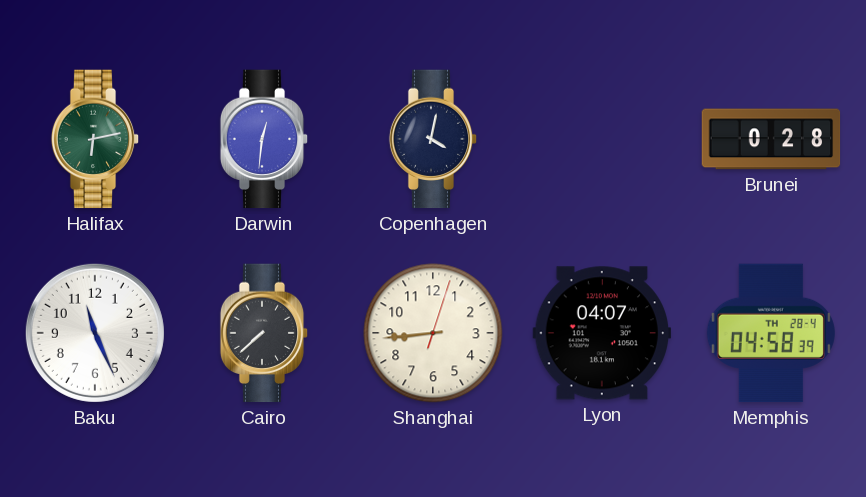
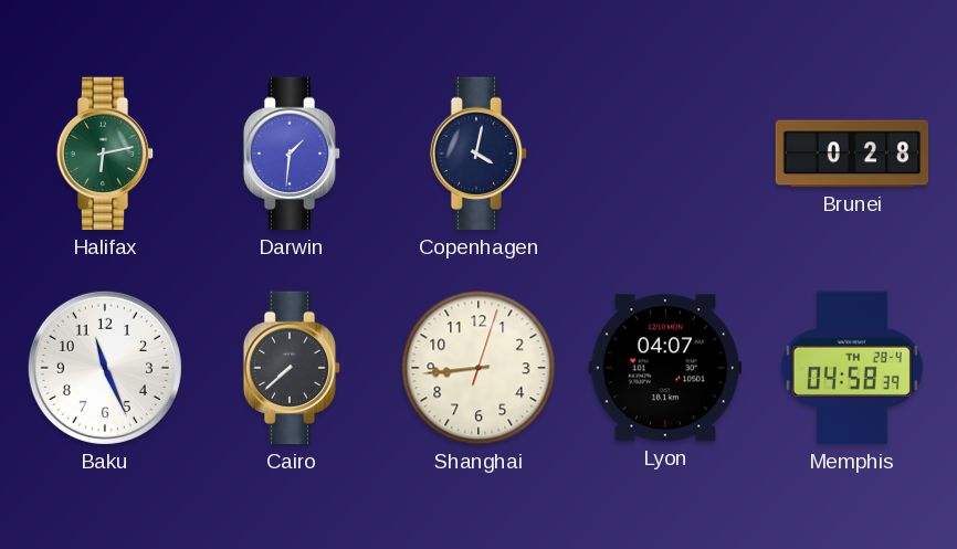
Darwin: 12:31 -> 1:31 (292, 154)
